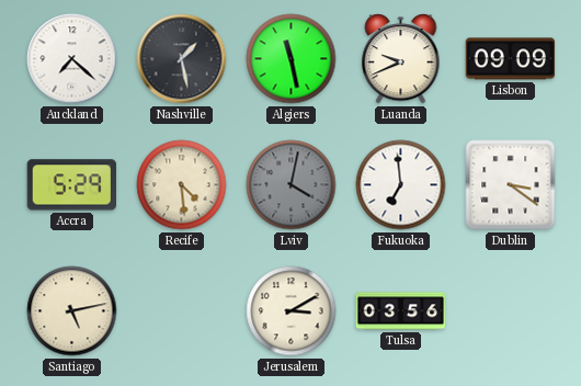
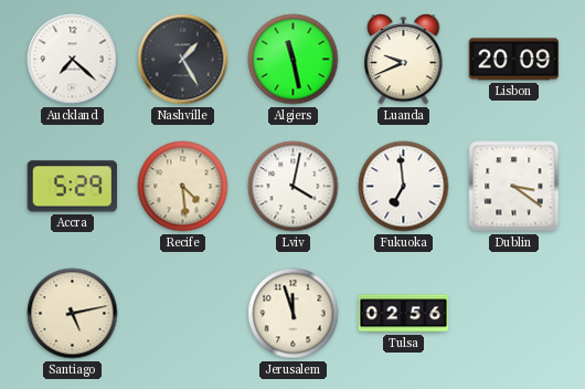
Nashville: 1:28 -> 1:25 (183, 60)
Lisbon: 09:09 -> 20:09 (514, 60)
Lviv dial: grey -> white (294, 187)
Jerusalem: 3:10 -> 11:57 (294, 314)
Tulsa: 03:56 -> 02:56 (404, 314)
